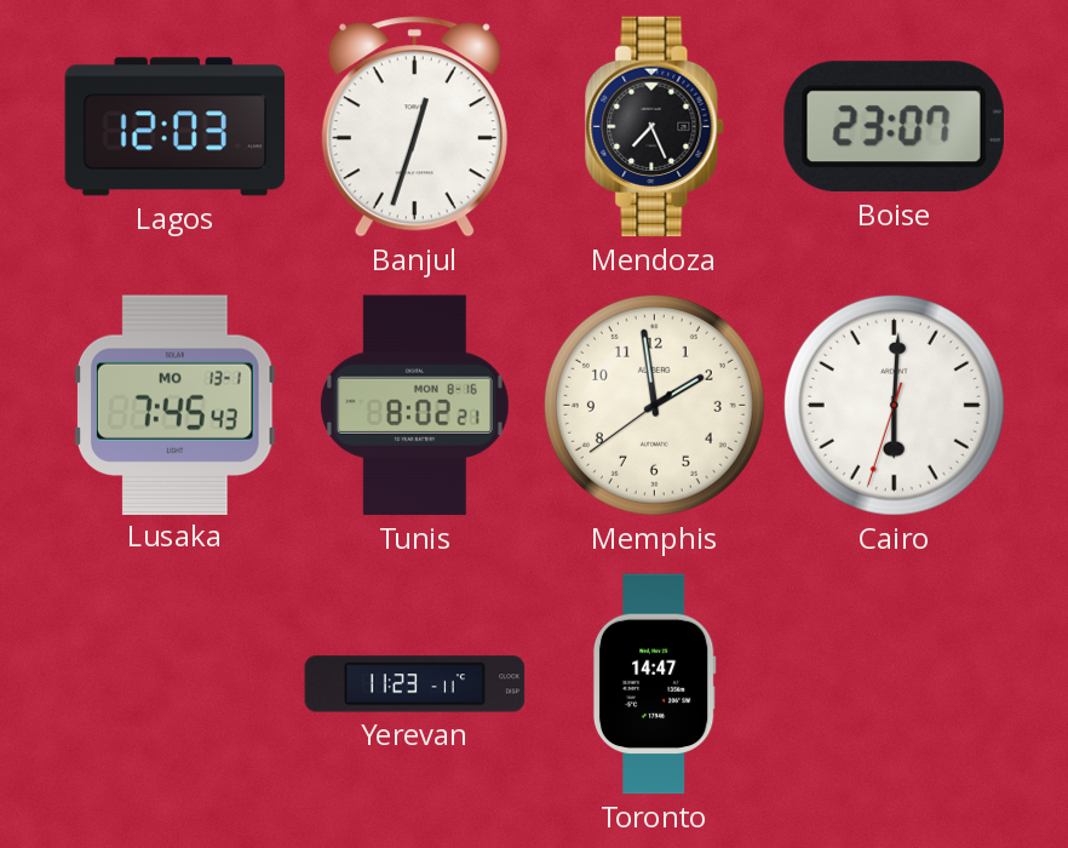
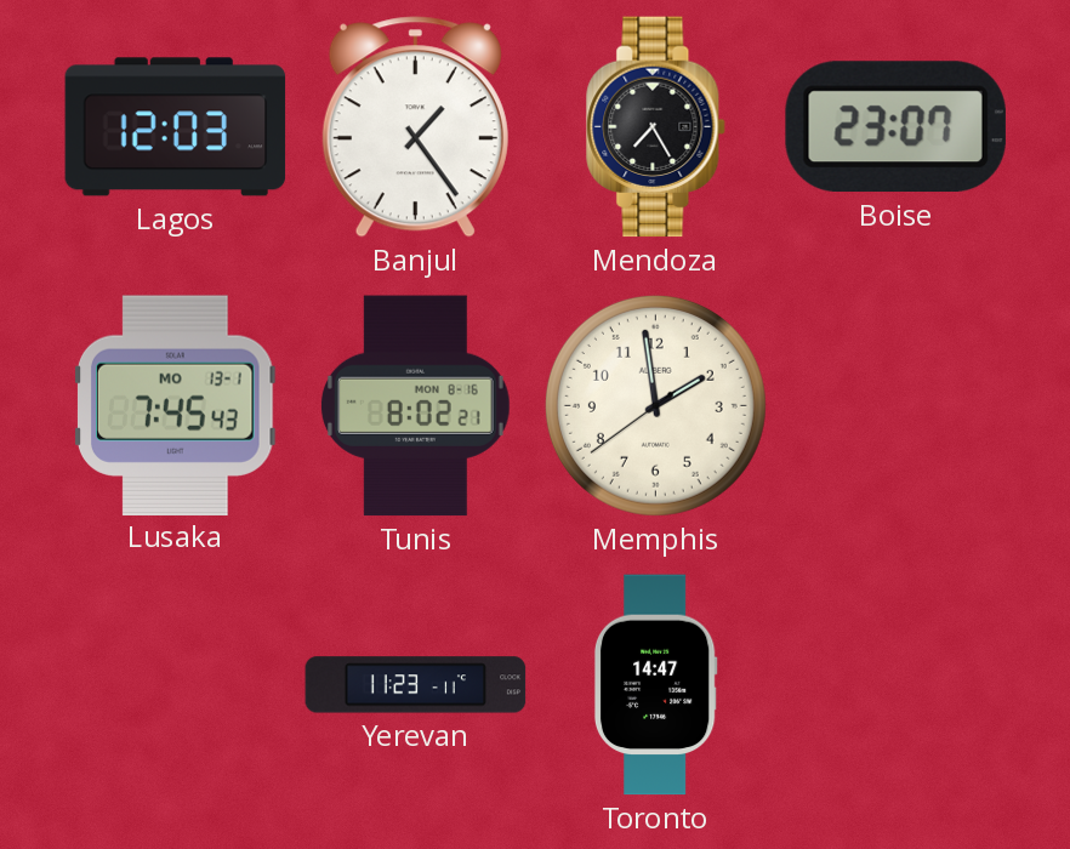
Banjul: 12:33 -> 1:24 (415, 127)
Mendoza: 7:26 -> 7:25 (656, 127)
Cairo: 6:00 -> none (894, 405)
